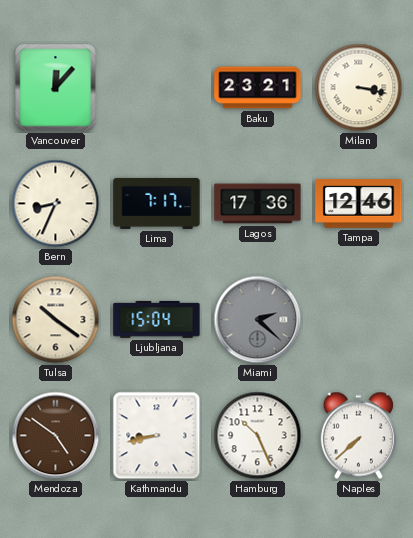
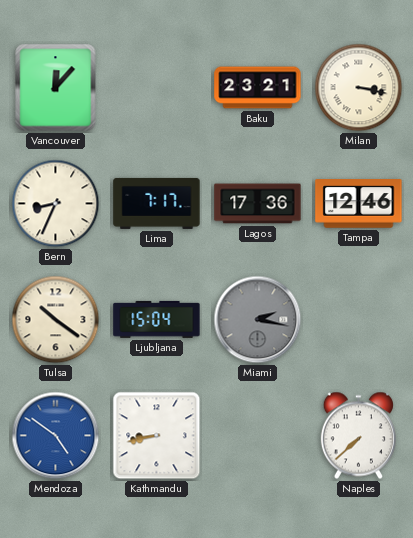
Miami: 2:22 -> 2:17 (258, 320)
Mendoza dial: brown -> blue (56, 436)
Hamburg: 10:26 -> none (258, 436)
